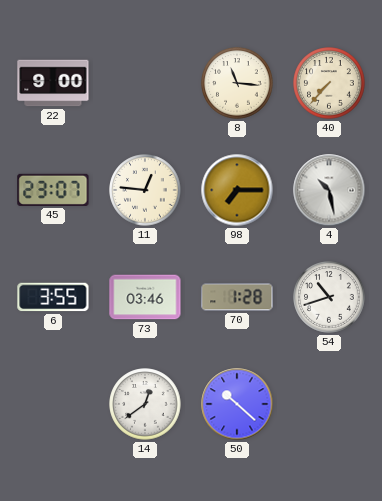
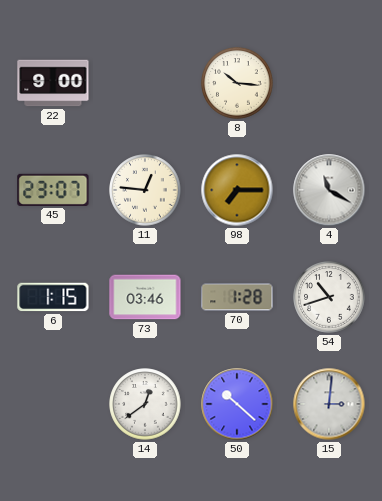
8: 11:16 -> 10:16 (237, 83)
40: 7:37 -> none (329, 83)
4: 10:28 -> 11:20 (329, 190)
6: 3:55 -> 1:15 (53, 297)
15: none -> 3:01 (329, 404)
